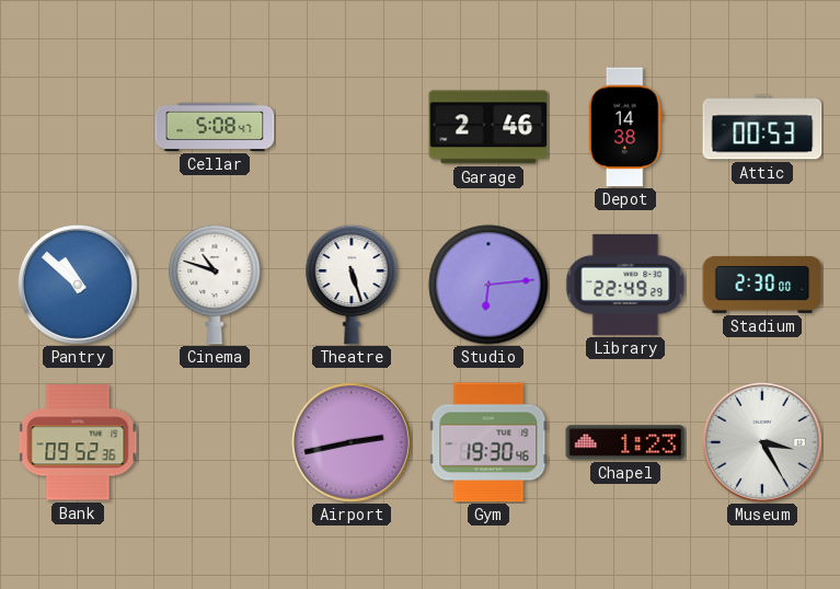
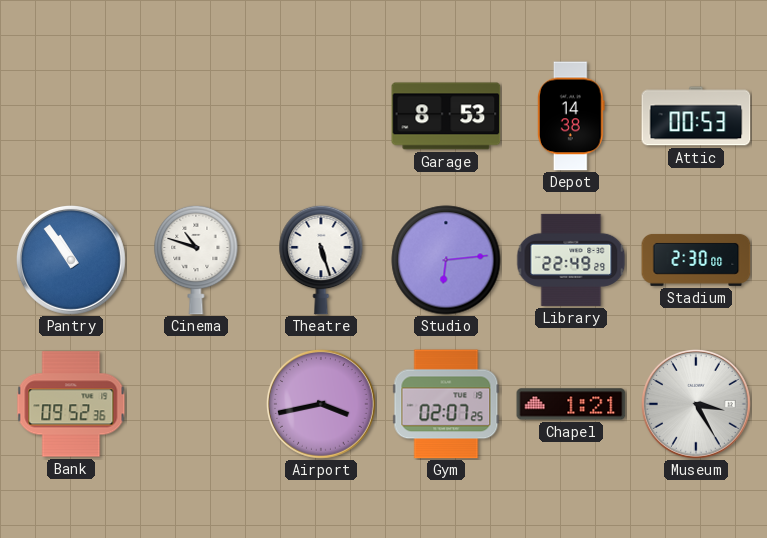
Cellar: 5:08 -> none (215, 127)
Garage: 2:46 -> 8:53 (446, 116)
Pantry: 10:52 -> 10:54 (71, 260)
Airport: 2:43 -> 3:43 (321, 404)
Gym: 19:30 -> 02:07 (446, 404)
Chapel: 1:23 -> 1:21 (571, 404)
